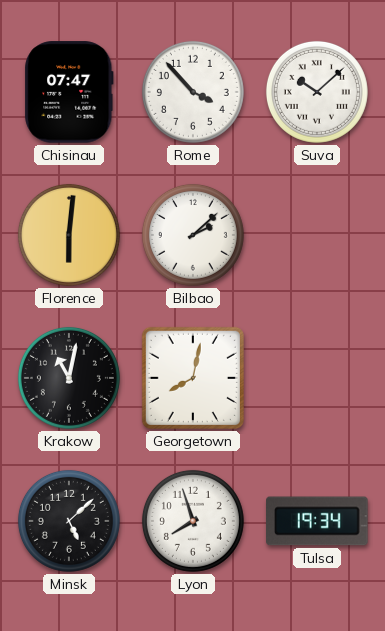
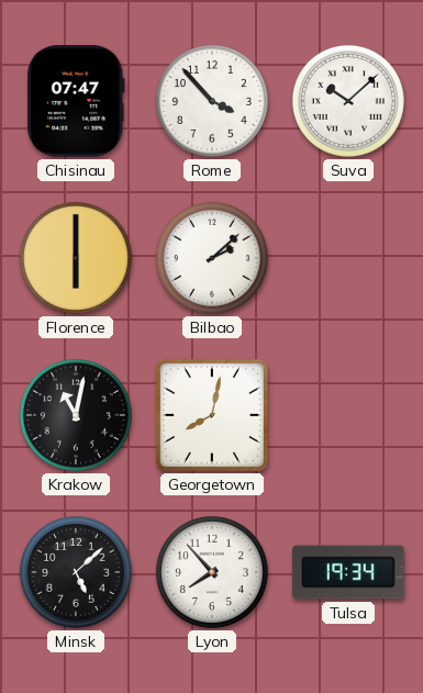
Florence: 6:01 -> 6:00 (76, 258)
Lyon: 7:57 -> 7:53 (212, 572)
